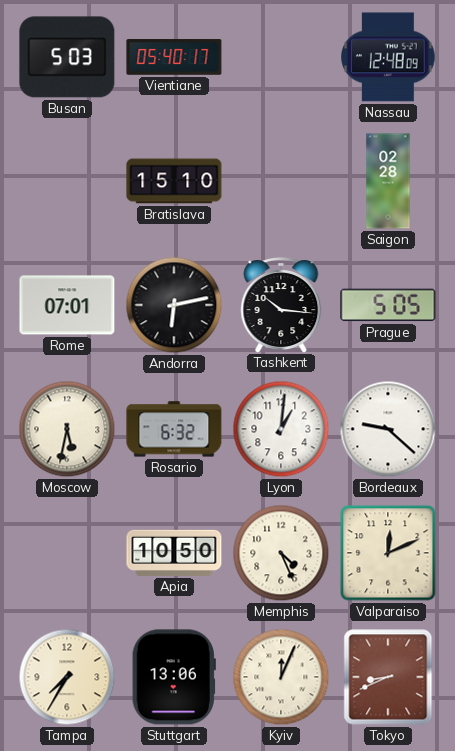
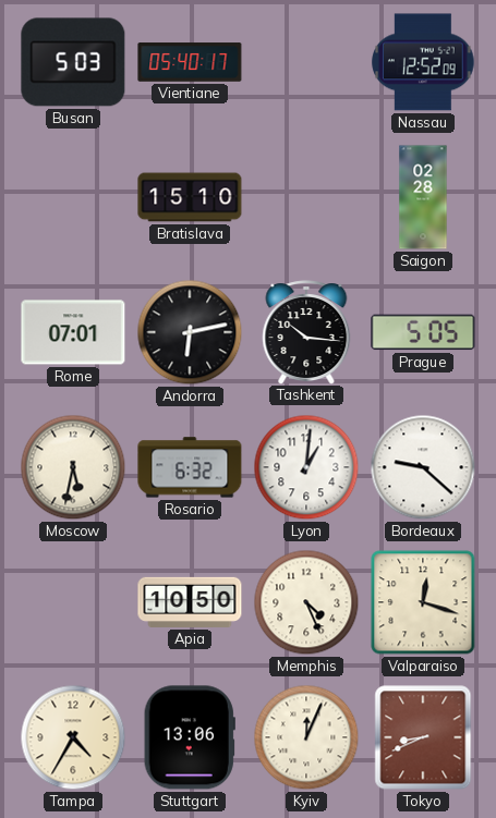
Nassau: 12:48 -> 12:52 (423, 62)
Valparaiso: 12:11 -> 12:18 (423, 602)
Tampa: 7:35 -> 4:35 (73, 737)
